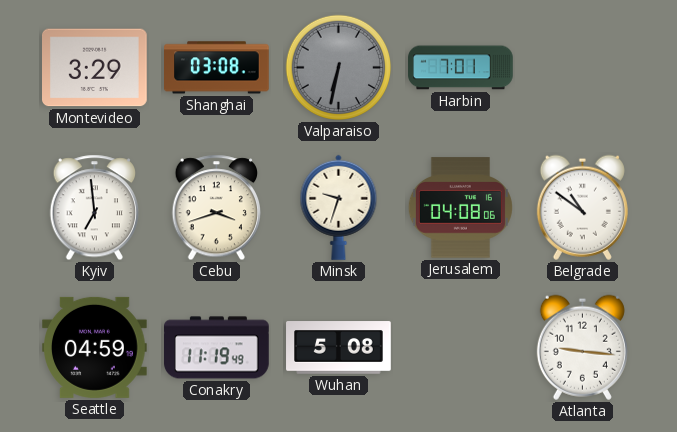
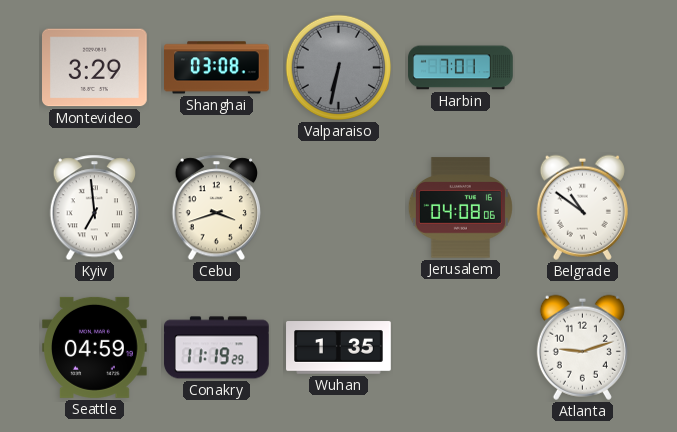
Minsk: 9:33 -> none (339, 207)
Conakry: 11:19:49 -> 11:19:29 (217, 348)
Wuhan: 5:08 -> 1:35 (339, 348)
Atlanta: 9:16 -> 9:12 (582, 347)
